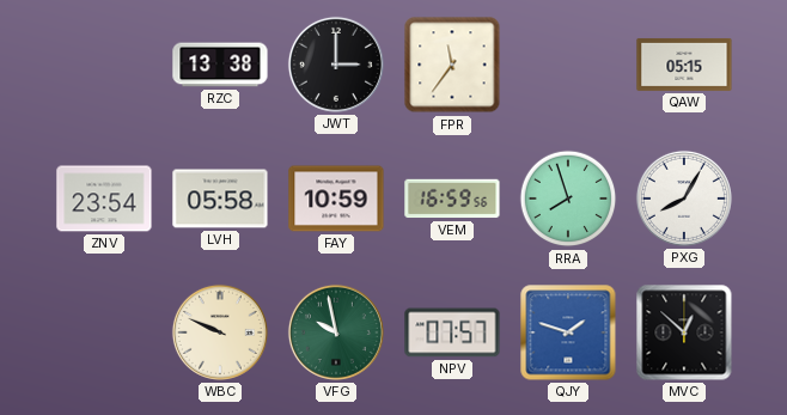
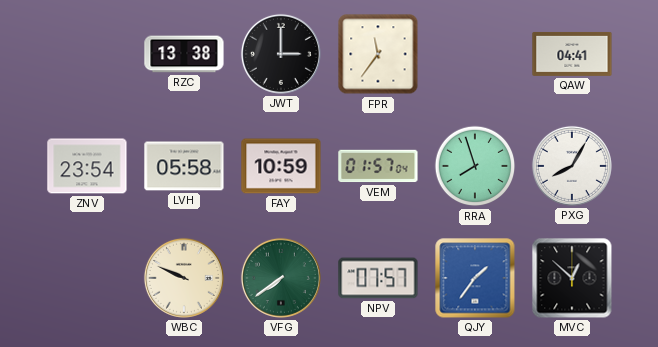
QAW: 05:15 -> 04:41 (572, 54)
VEM: 16:59 -> 01:57 (378, 166)
VFG: 9:58 -> 7:39 (281, 278)
QJY: 1:48 -> 1:36 (475, 278)
